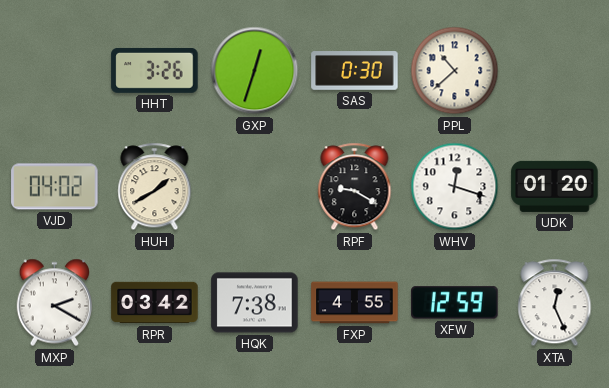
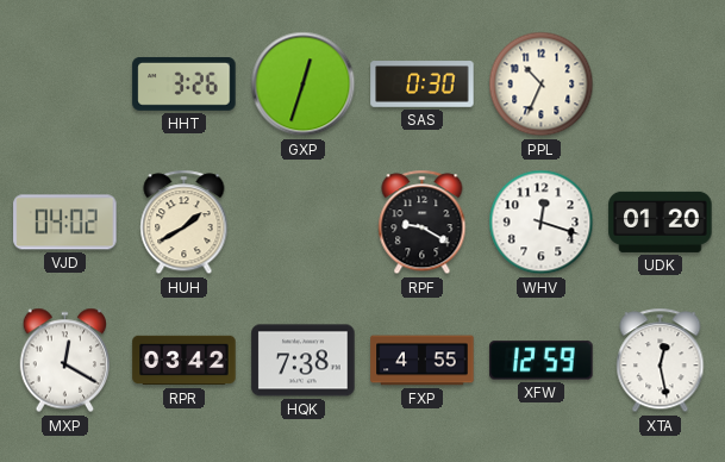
PPL: 10:38 -> 10:34 (542, 85)
MXP: 2:20 -> 12:20 (65, 361)
XTA: 12:26 -> 12:28 (661, 361)
